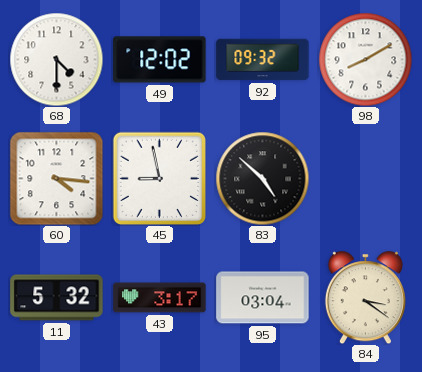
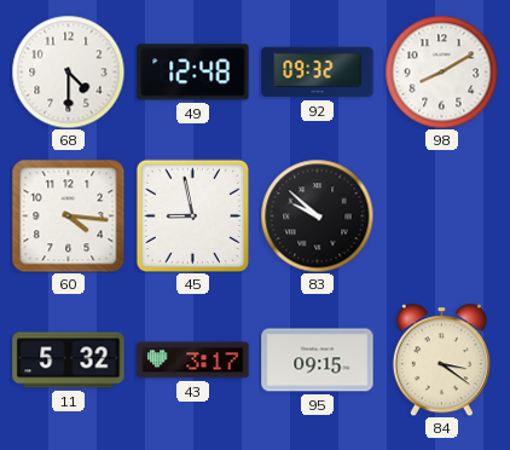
49: 12:02 -> 12:48 (193, 73)
83: 4:52 -> 9:52 (317, 215)
95: 03:04 -> 09:15 (318, 360)
